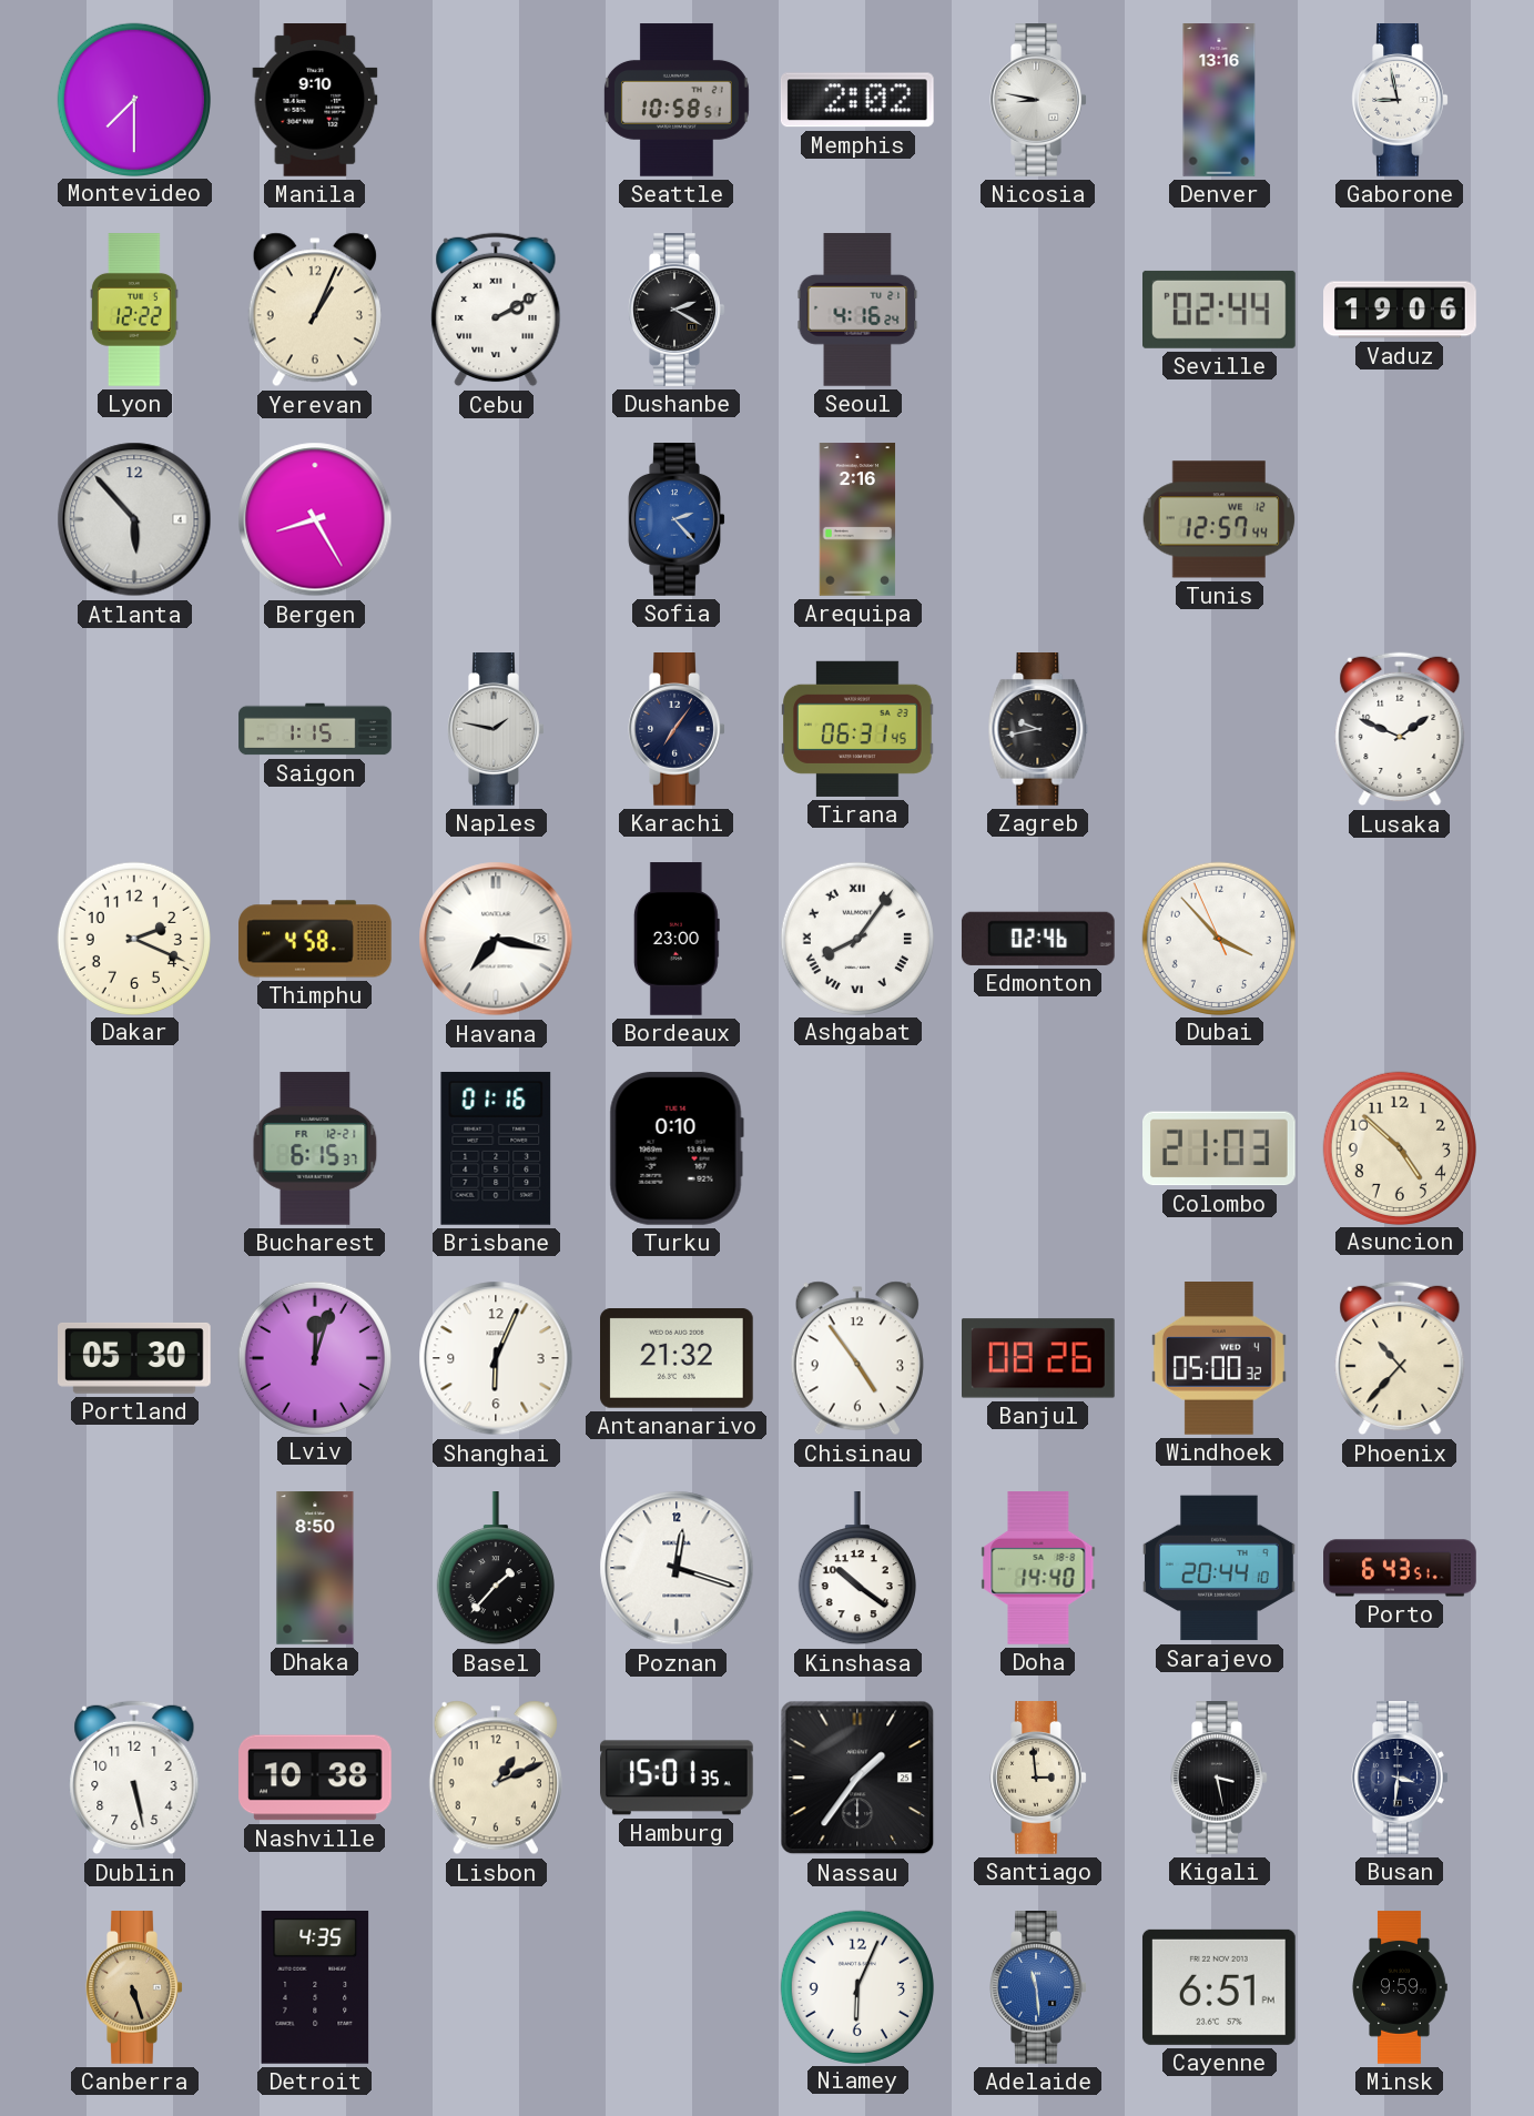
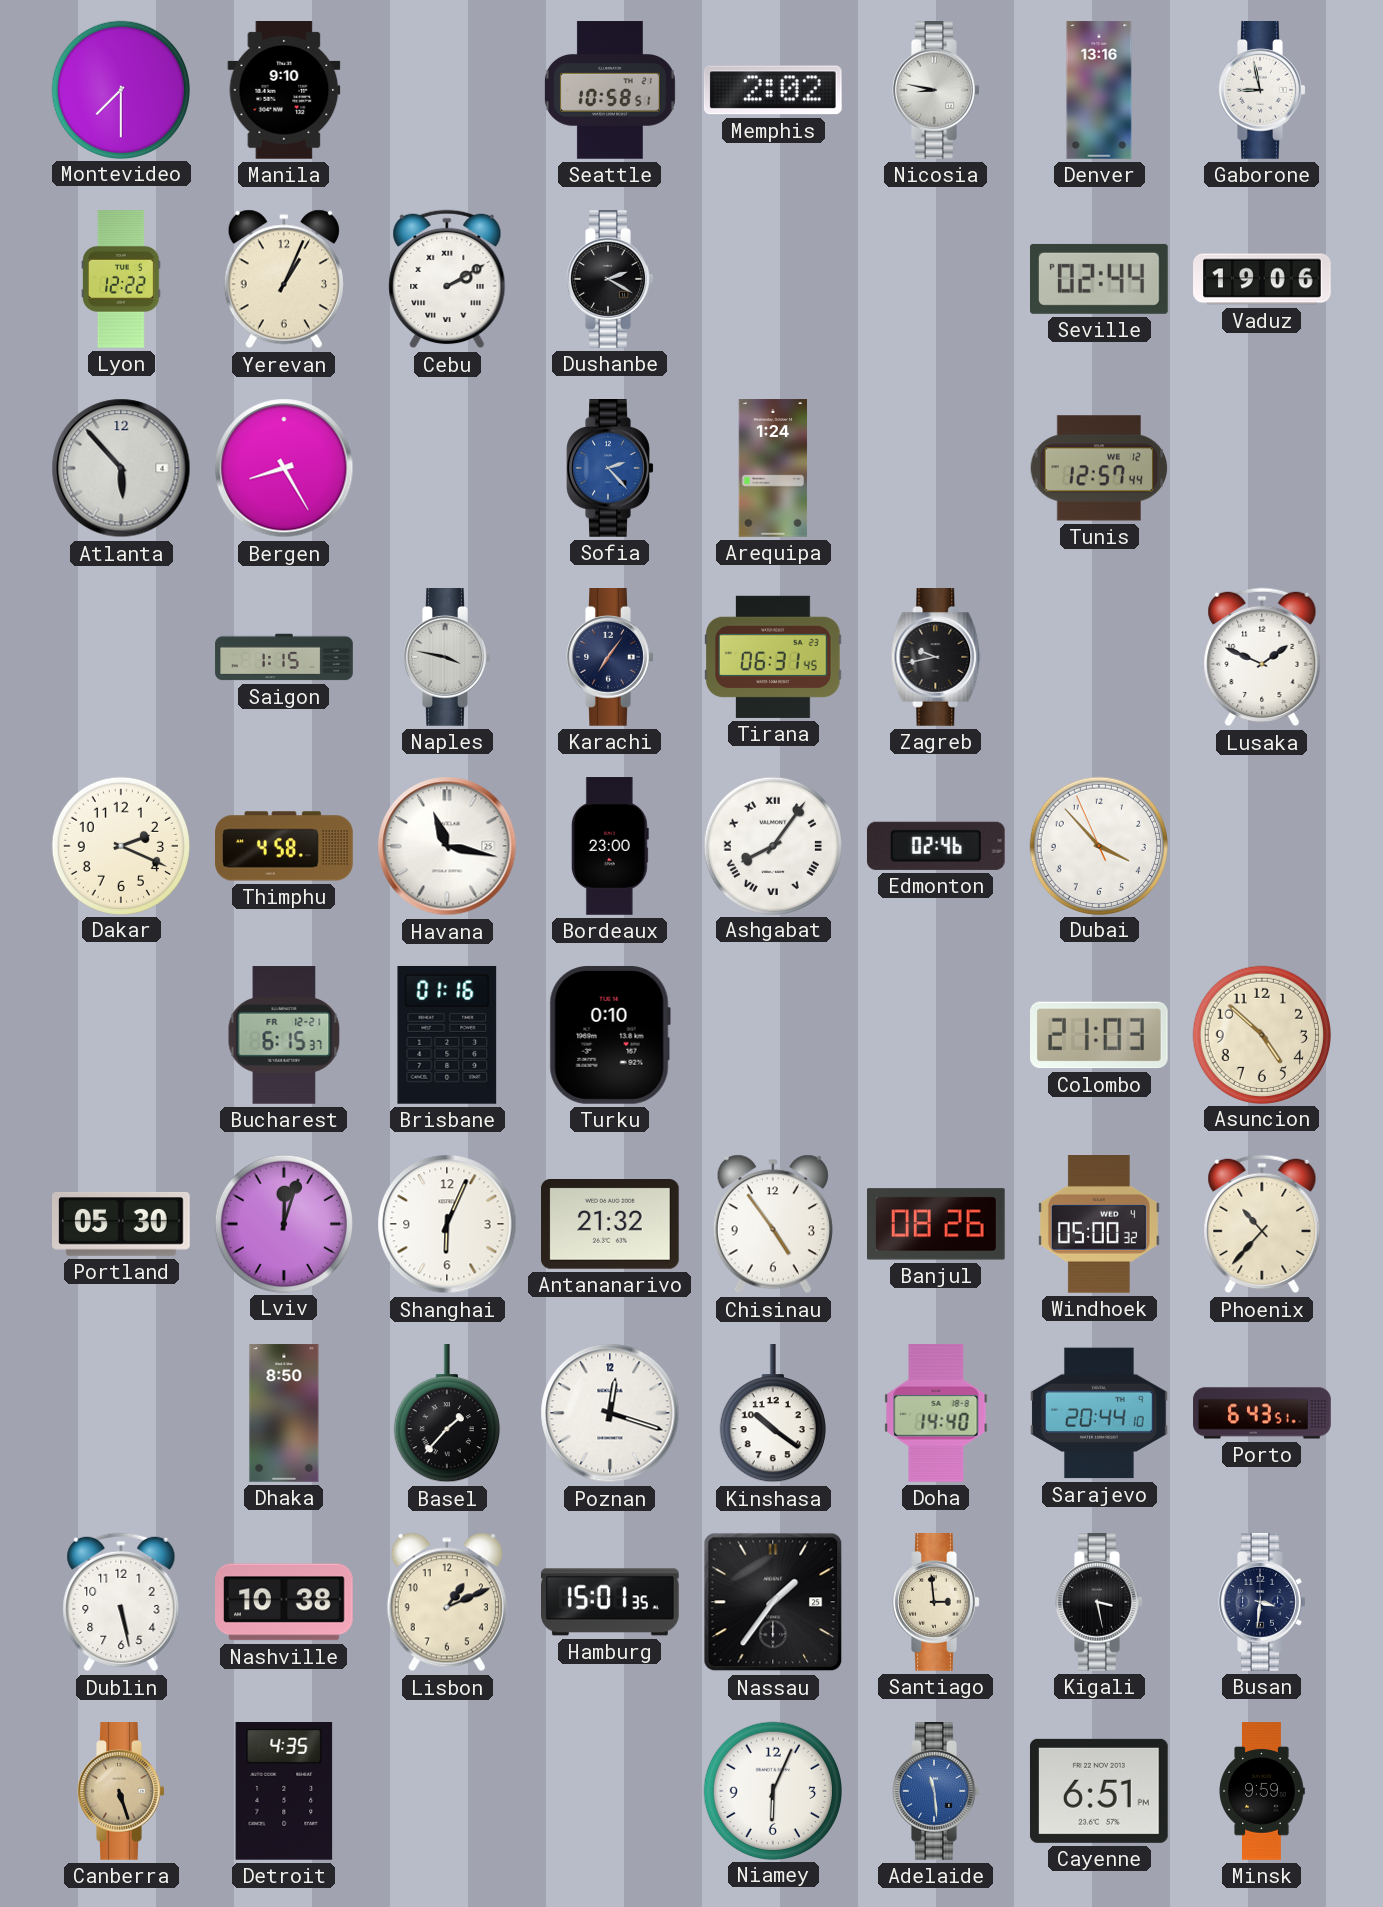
Seoul: 4:16 -> none (857, 311)
Arequipa: 2:16 -> 1:24 (773, 468)
Naples: 1:47 -> 3:47 (447, 657)
Havana: 7:17 -> 11:17 (447, 846)
